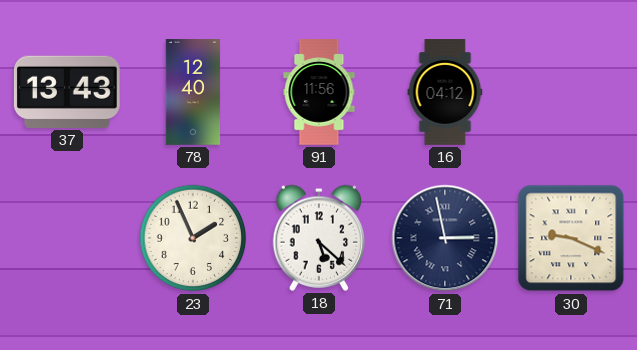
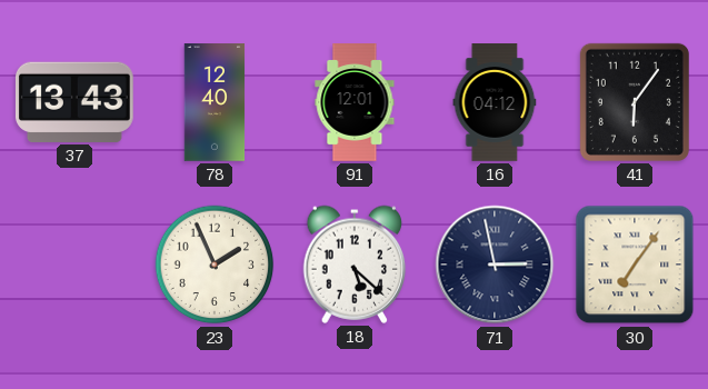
91: 11:56 -> 12:01 (355, 102)
41: none -> 6:06 (635, 102)
30: 9:19 -> 7:06 (635, 265)
